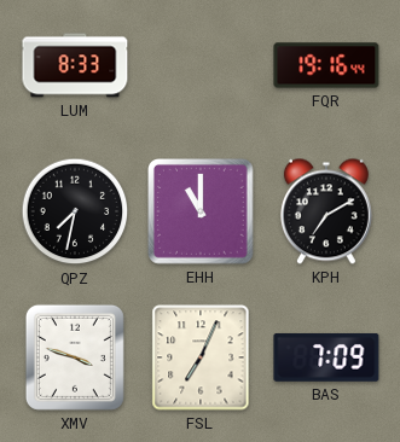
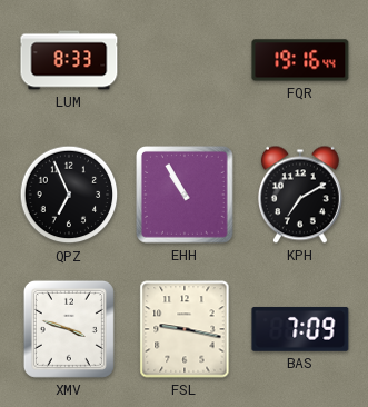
QPZ: 7:32 -> 6:56 (69, 195)
EHH: 11:00 -> 10:55 (186, 196)
FSL: 7:04 -> 9:17 (185, 329)
